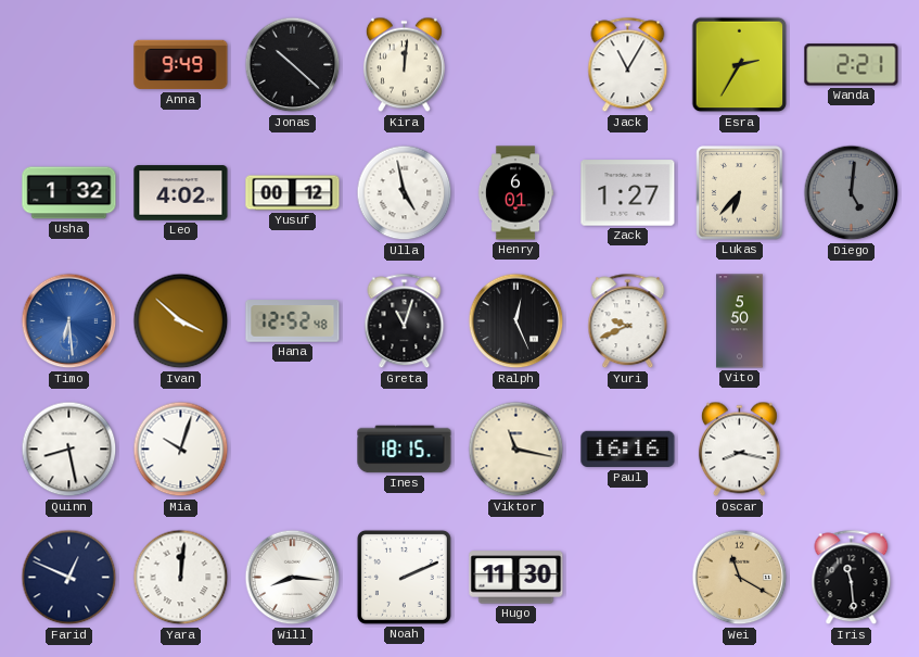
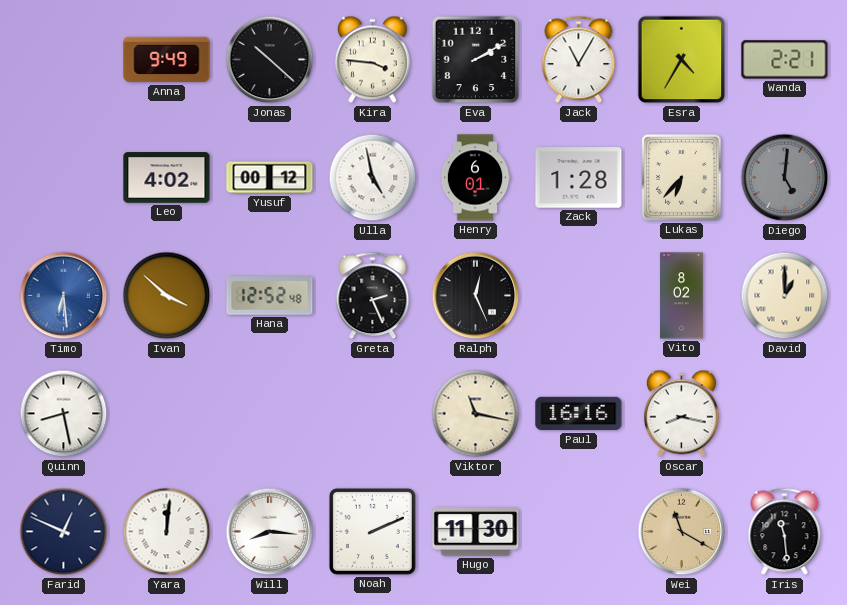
Kira: 12:01 -> 3:46 (372, 60)
Eva: none -> 2:10 (476, 60)
Esra: 2:35 -> 4:35 (682, 60)
Usha: 1:32 -> none (69, 193)
Zack: 1:27 -> 1:28 (579, 178)
Greta: 11:03 -> 2:26 (373, 296)
Yuri: 9:41 -> none (628, 321)
Vito: 5:50 -> 8:02 (682, 296)
David: none -> 1:00 (785, 296)
Mia: 10:03 -> none (181, 450)
Ines: 18:15 -> none (405, 450)
